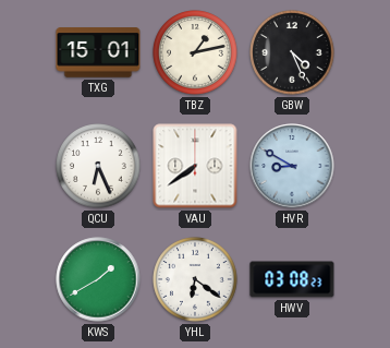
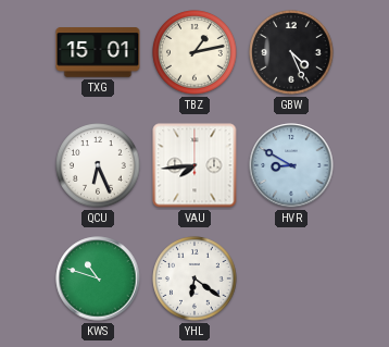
VAU: 7:39 -> 7:44 (195, 165)
KWS: 1:40 -> 10:48 (98, 278)
HWV: 03:08 -> none (292, 279)
